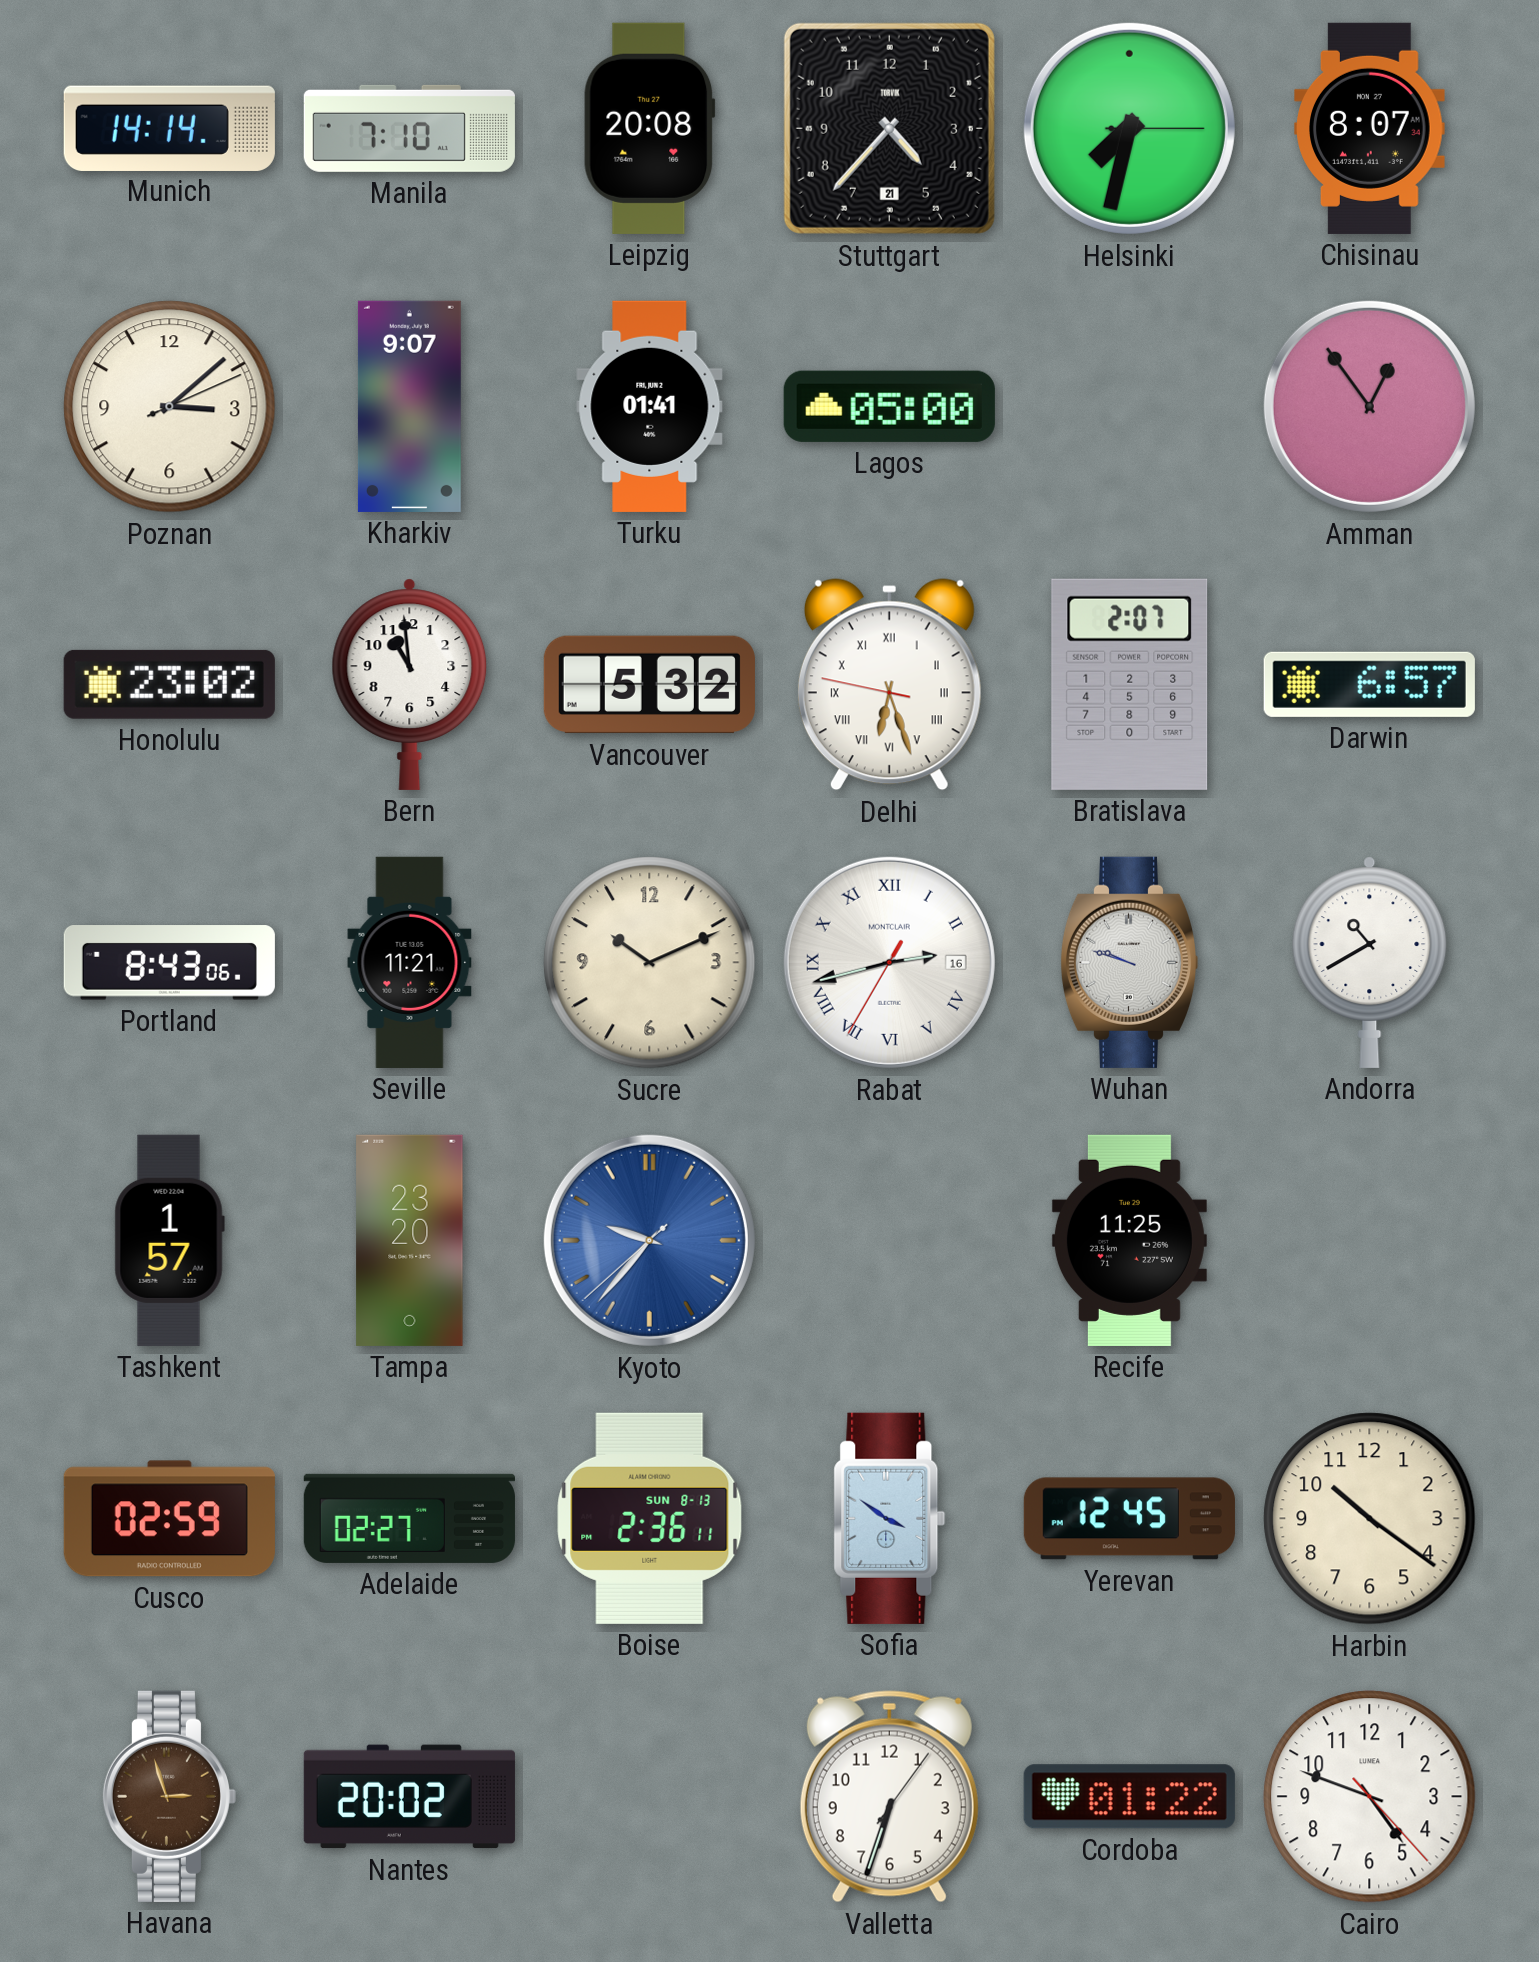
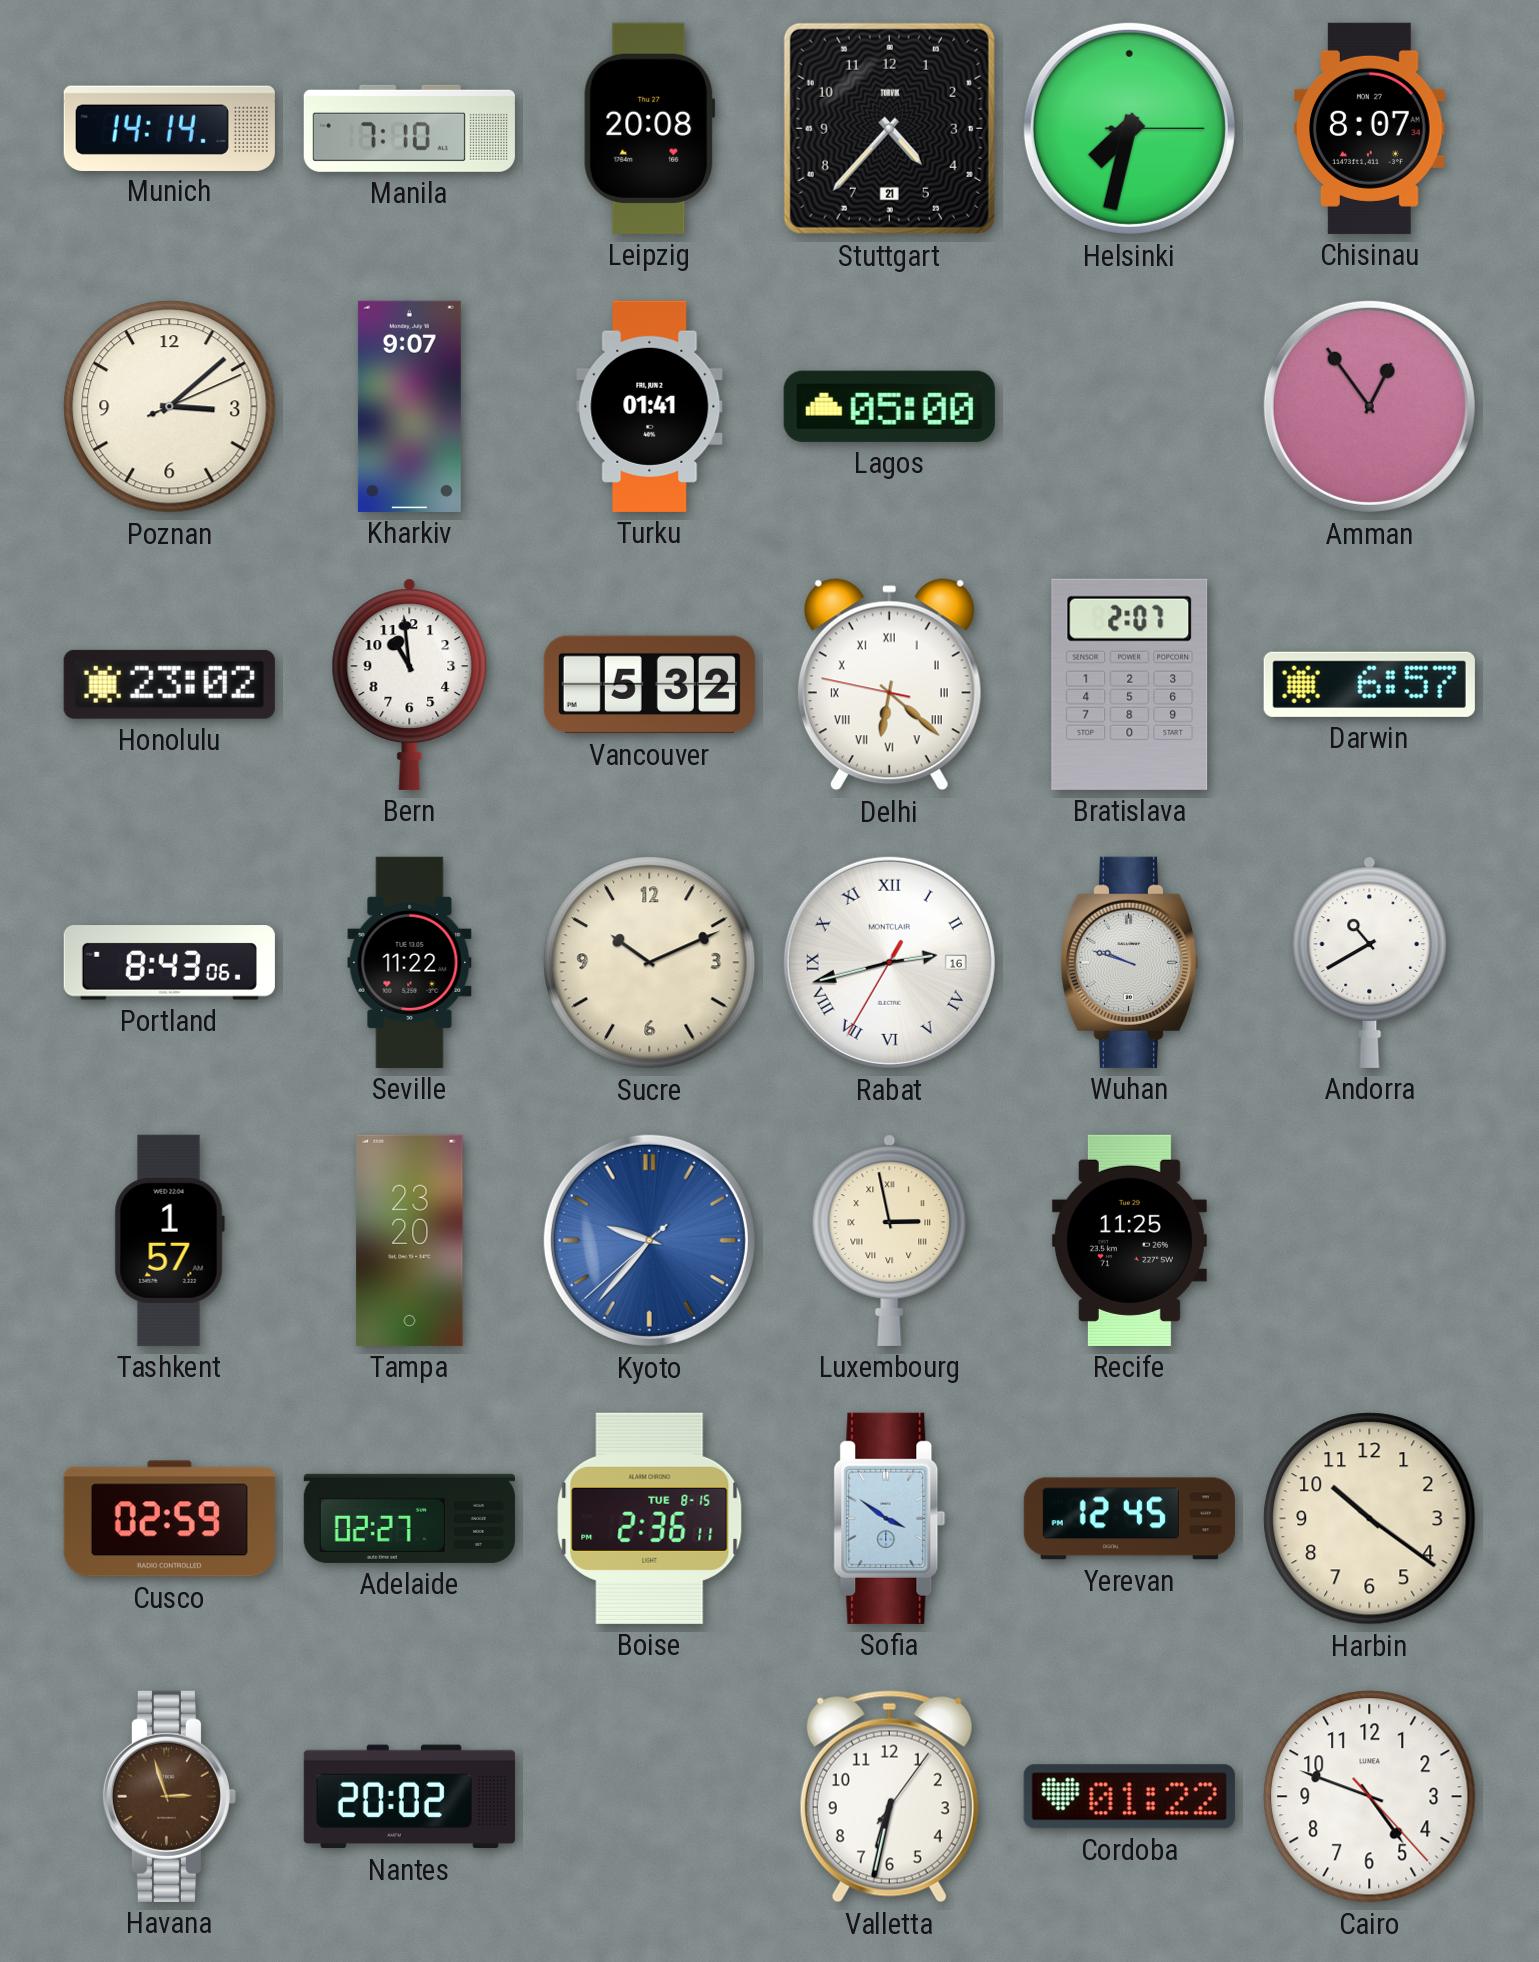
Delhi: 6:26 -> 6:21 (889, 685)
Seville: 11:21 -> 11:22 (410, 962)
Luxembourg: none -> 2:58 (890, 1240)
Boise date: SUN 8-13 -> TUE 8-15 (650, 1518)
Valletta: 6:33 -> 6:32 (889, 1797)
